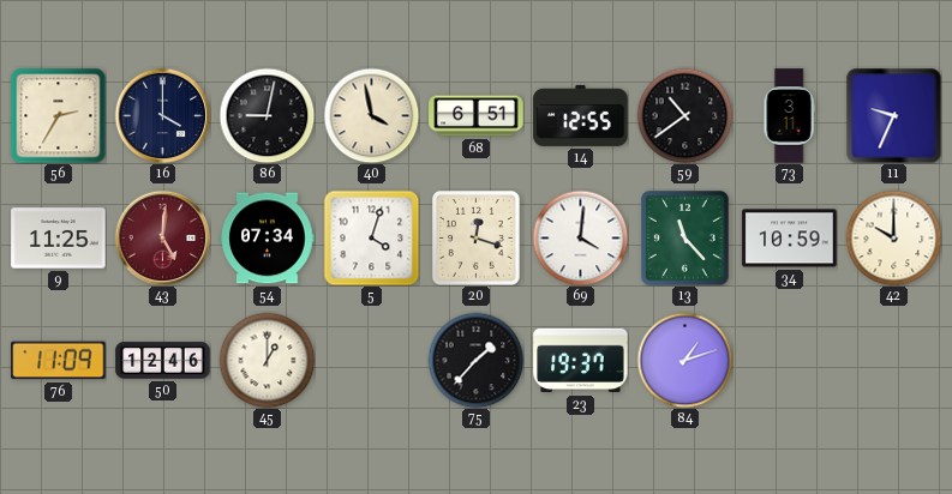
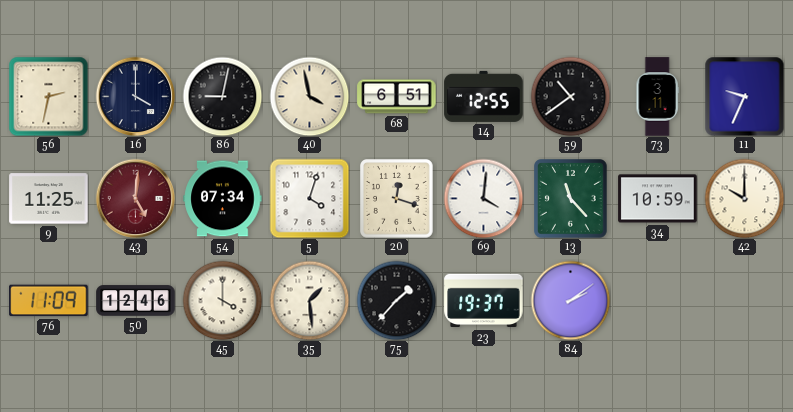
56: 2:35 -> 2:32 (48, 96)
45: 1:00 -> 4:00 (222, 300)
35: none -> 1:29 (309, 300)
84: 1:12 -> 2:09 (570, 300)
